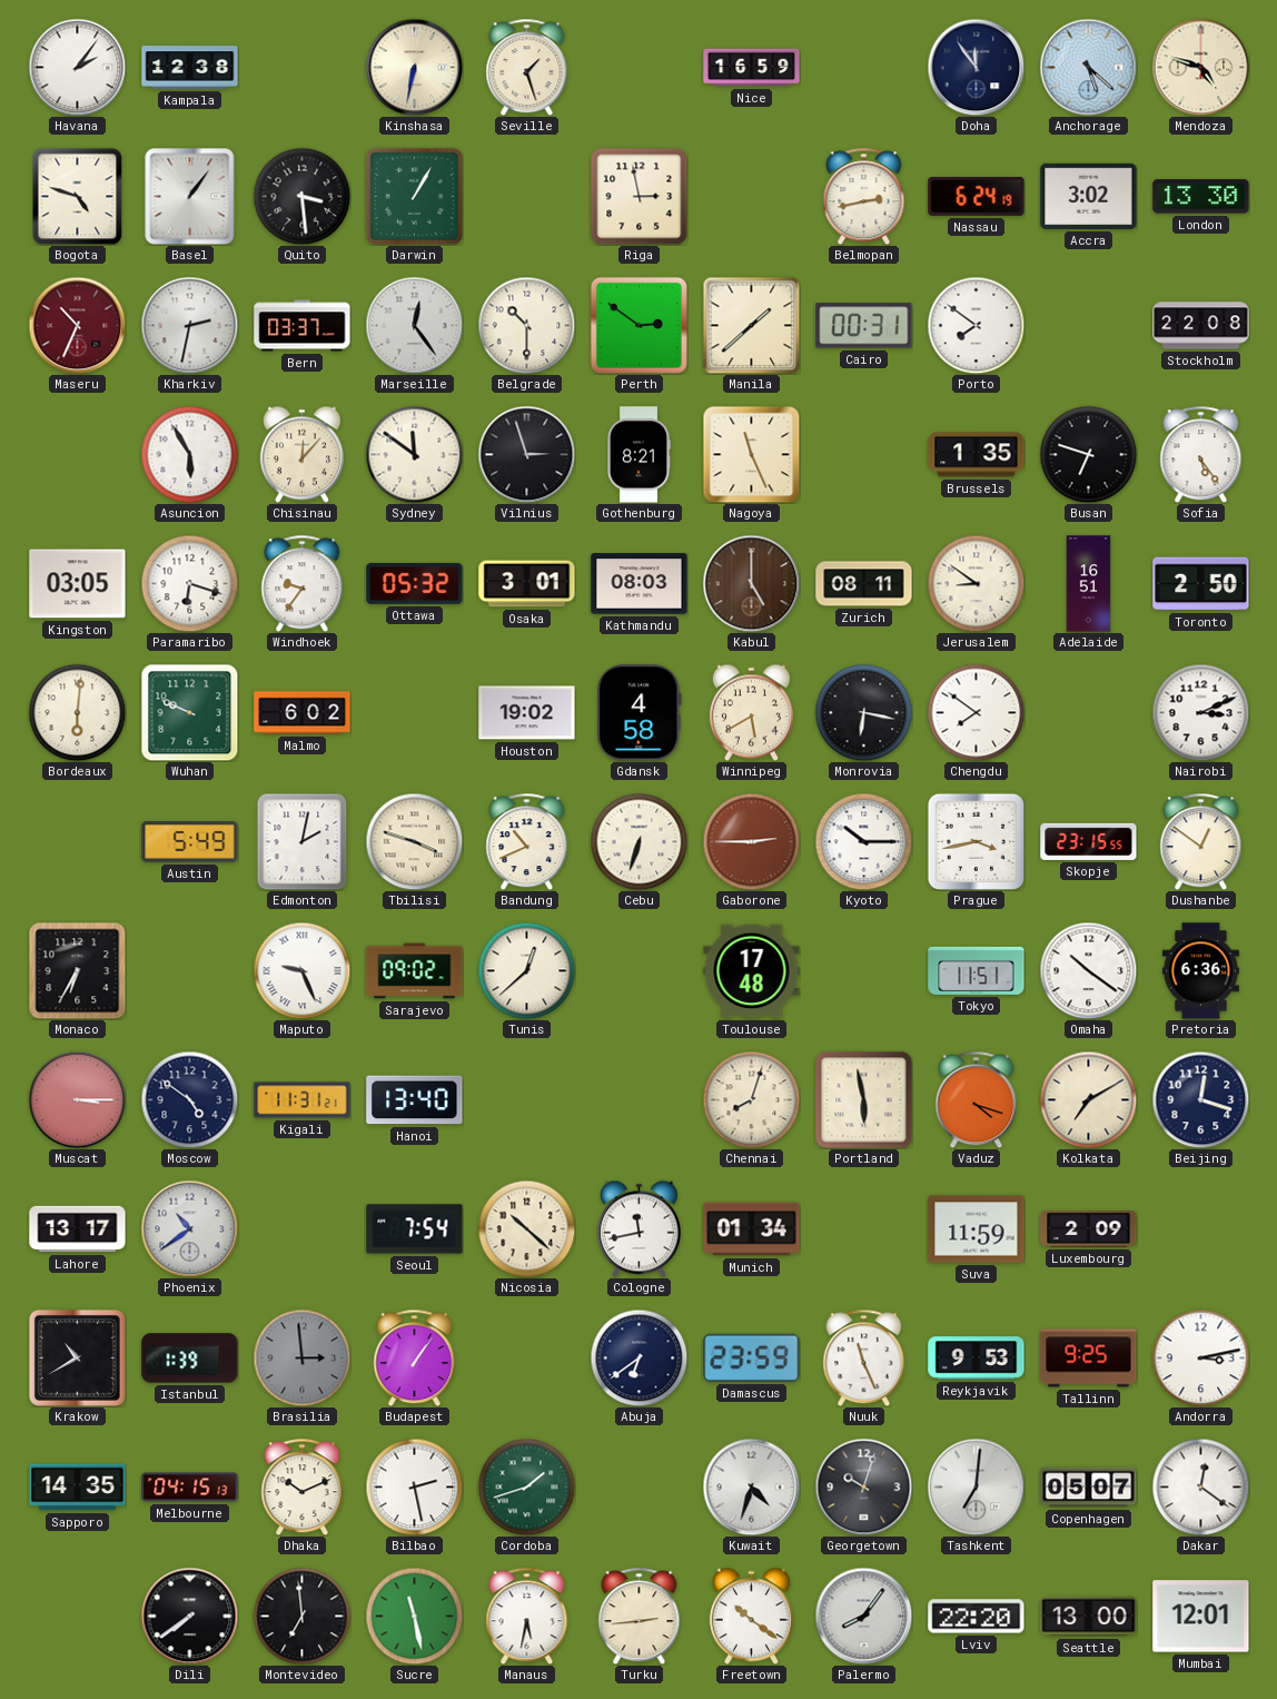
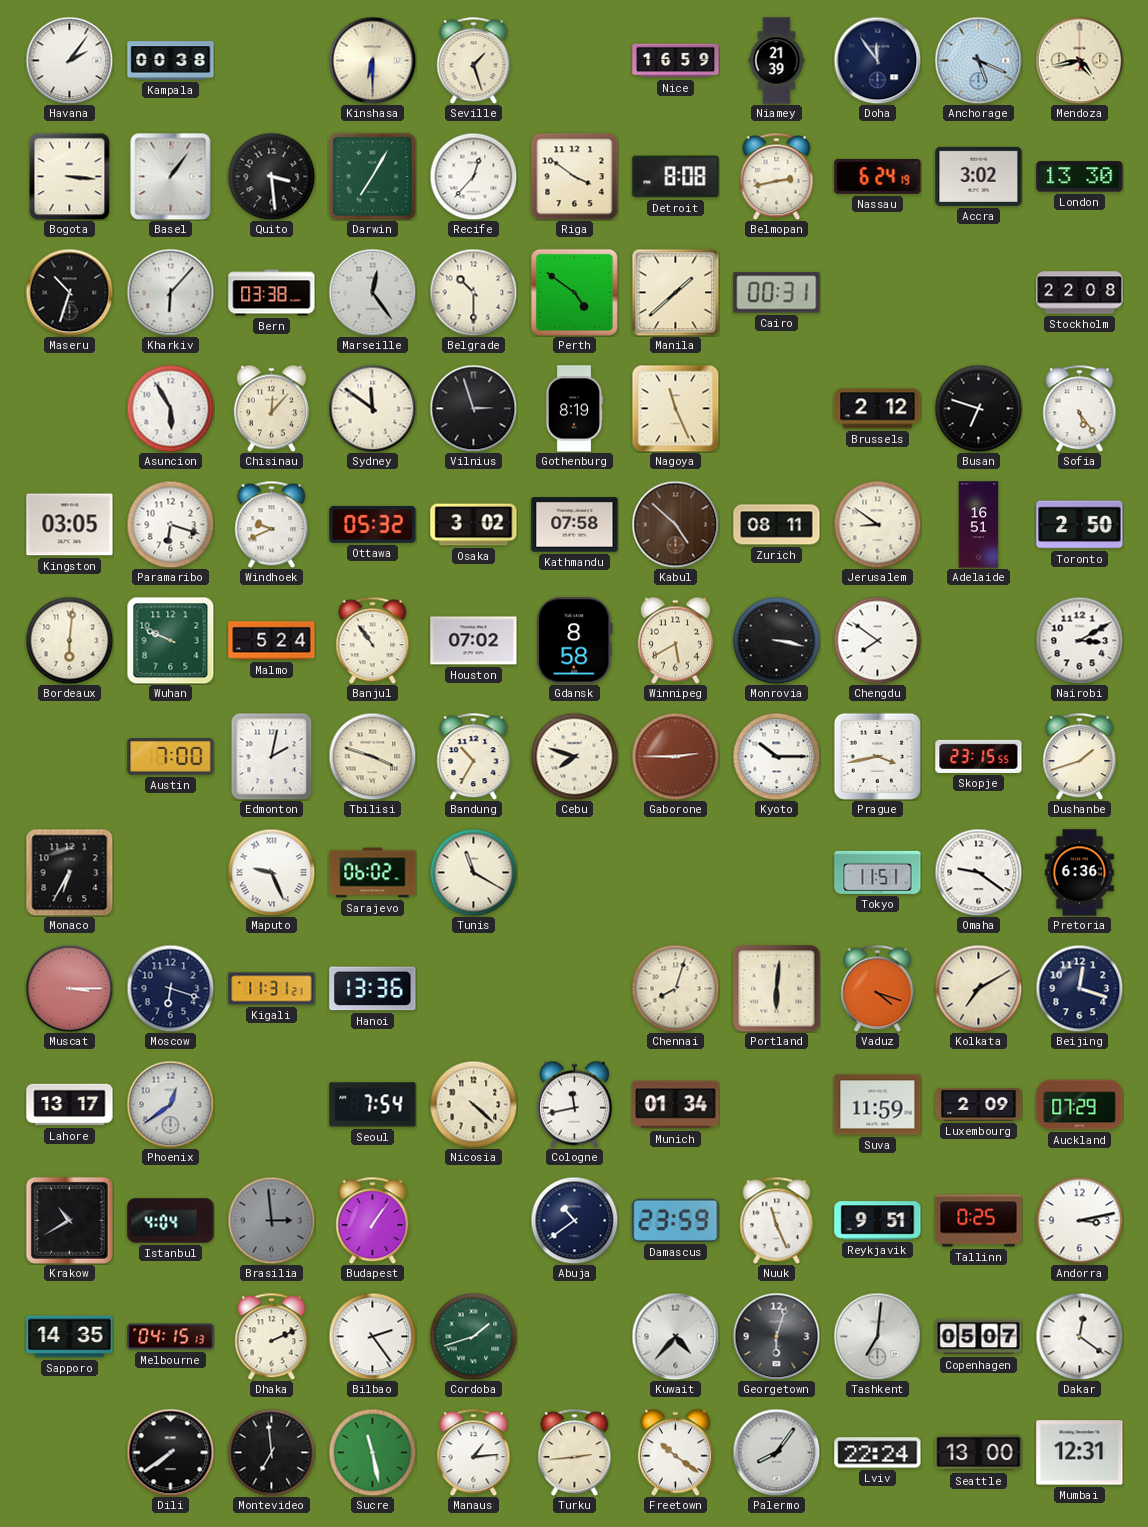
Kampala: 12:38 -> 00:38 (171, 61)
Kinshasa: 6:32 -> 6:30 (372, 60)
Niamey: none -> 21:39 (777, 61)
Anchorage: 5:22 -> 5:19 (978, 60)
Mendoza: 4:48 -> 4:43 (1079, 60)
Bogota: 4:48 -> 3:16 (70, 176)
Darwin: 1:05 -> 7:05 (372, 176)
Recife: none -> 12:37 (473, 176)
Riga: 2:58 -> 3:51 (574, 176)
Detroit: none -> 8:08 (676, 177)
Maseru: 10:34 -> 10:33 (69, 292)
Maseru dial: burgundy -> black (69, 292)
Kharkiv: 2:32 -> 6:07 (170, 292)
Bern: 03:37 -> 03:38 (272, 293)
Perth: 2:51 -> 4:51 (574, 292)
Porto: 7:51 -> none (976, 325)
Gothenburg: 8:21 -> 8:19 (574, 409)
Brussels: 1:35 -> 2:12 (878, 409)
Windhoek: 9:36 -> 9:41 (272, 524)
Osaka: 3:01 -> 3:02 (474, 525)
Kathmandu: 08:03 -> 07:58 (575, 525)
Kabul: 5:00 -> 4:52 (675, 524)
Malmo: 6:02 -> 5:24 (272, 641)
Banjul: none -> 10:54 (373, 640)
Houston: 19:02 -> 07:02 (474, 641)
Gdansk: 4:58 -> 8:58 (575, 641)
Monrovia: 6:17 -> 3:17 (776, 640)
Nairobi: 3:11 -> 3:10 (1079, 640)
Austin: 5:49 -> 7:00 (171, 757)
Bandung: 10:41 -> 10:35 (474, 756)
Cebu: 6:33 -> 7:48 (574, 756)
Dushanbe: 12:51 -> 1:42 (1080, 756)
Sarajevo: 09:02 -> 06:02 (373, 873)
Tunis: 12:38 -> 11:20 (473, 872)
Toulouse: 17:48 -> none (752, 971)
Omaha: 10:21 -> 9:21 (978, 872)
Moscow: 4:51 -> 6:18 (170, 988)
Hanoi: 13:40 -> 13:36 (373, 989)
Portland: 5:58 -> 6:01 (777, 989)
Phoenix: 10:39 -> 12:39 (170, 1104)
Nicosia: 10:22 -> 4:22 (473, 1104)
Auckland: none -> 07:29 (1080, 1105)
Istanbul: 1:39 -> 4:04 (171, 1221)
Abuja: 6:39 -> 10:39 (574, 1220)
Reykjavik: 9:53 -> 9:51 (878, 1221)
Tallinn: 9:25 -> 0:25 (979, 1221)
Dhaka: 10:11 -> 2:11 (272, 1336)
Bilbao: 2:28 -> 2:24 (372, 1336)
Kuwait: 4:33 -> 4:37 (675, 1336)
Georgetown: 10:03 -> 6:03 (776, 1336)
Manaus: 5:32 -> 1:14 (474, 1452)
Lviv: 22:20 -> 22:24 (878, 1453)
Mumbai: 12:01 -> 12:31 (1080, 1453)
